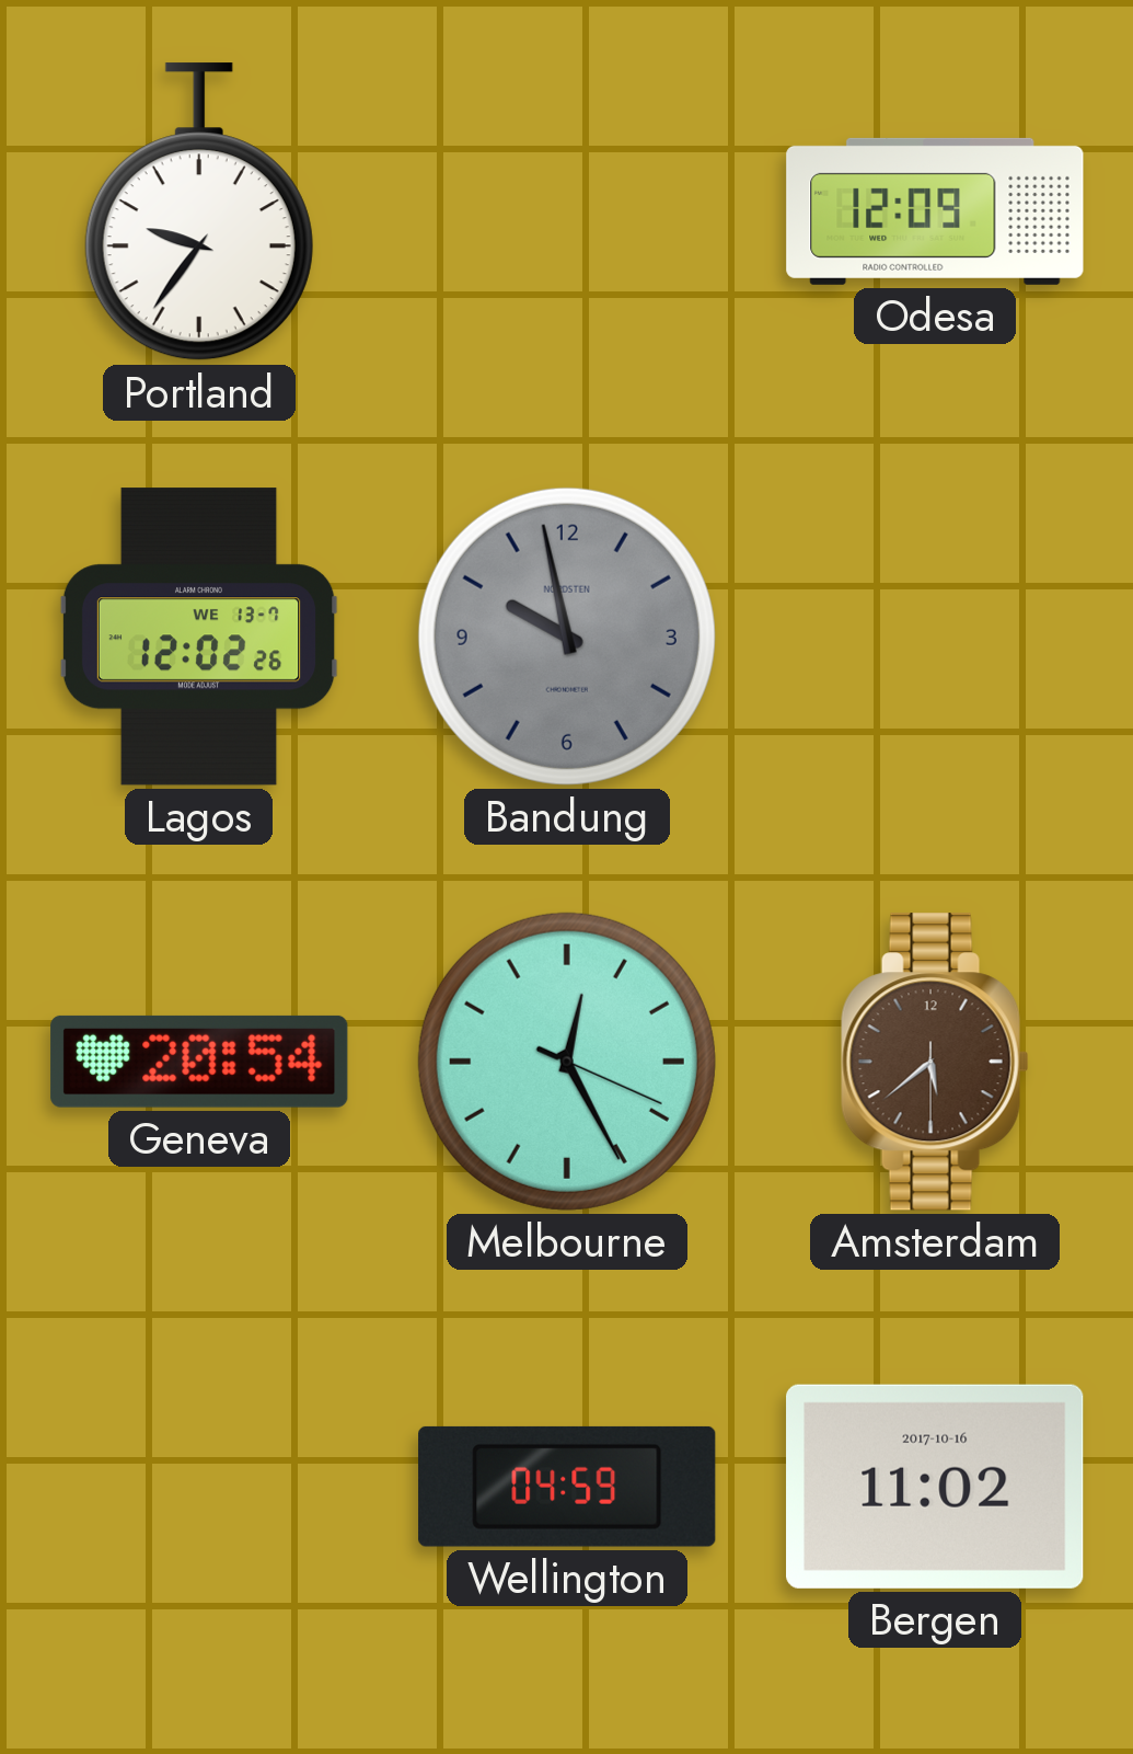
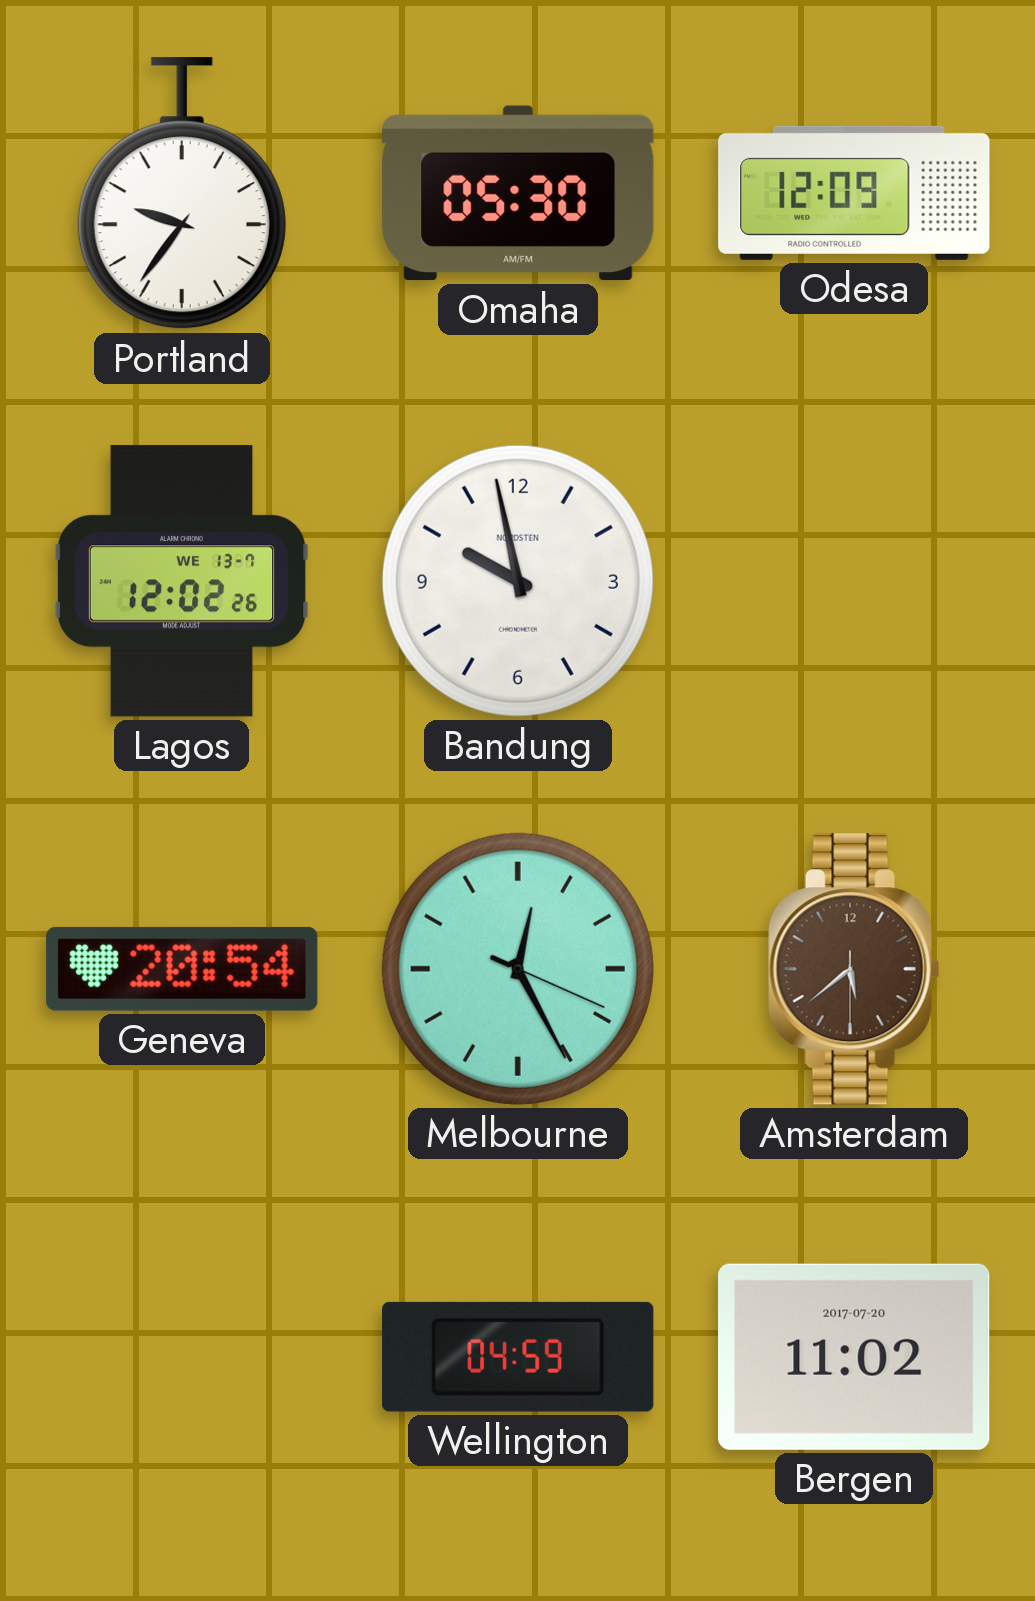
Omaha: none -> 05:30 (518, 193)
Bandung dial: grey -> white (518, 581)
Bergen date: 2017-10-16 -> 2017-07-20 (854, 1357)
